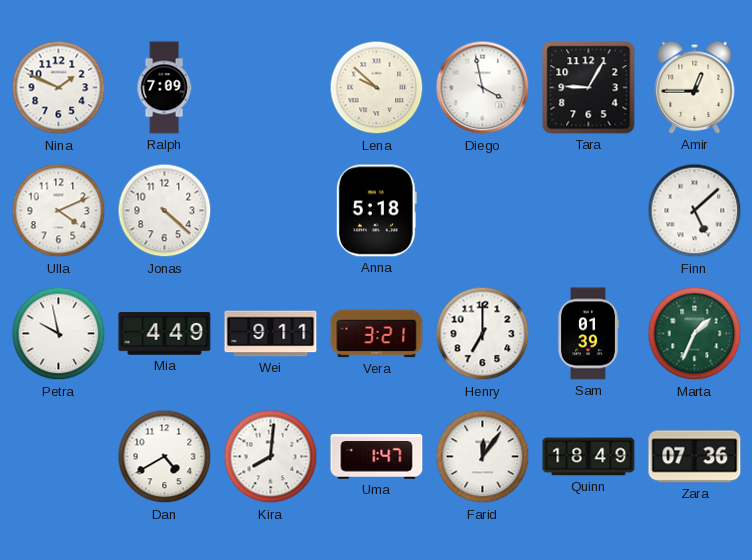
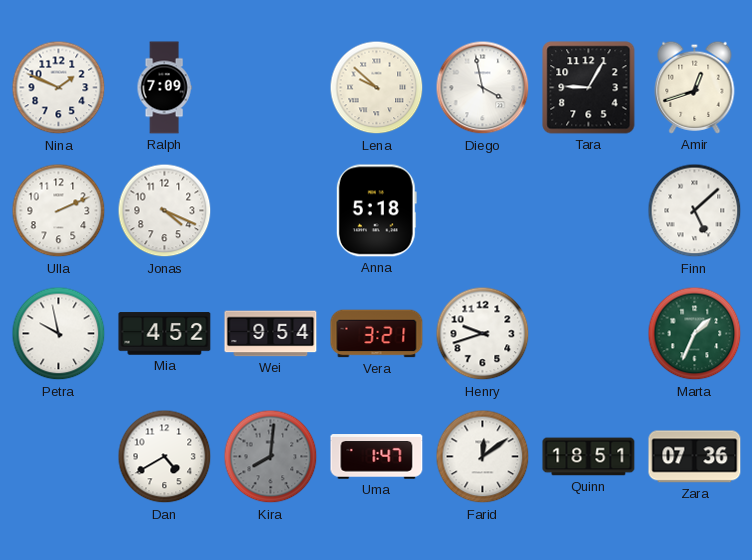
Amir: 12:45 -> 12:42 (695, 87)
Ulla: 4:11 -> 2:11 (59, 211)
Jonas: 4:22 -> 4:19 (165, 211)
Mia: 4:49 -> 4:52 (165, 334)
Wei: 9:11 -> 9:54 (271, 334)
Henry: 7:00 -> 9:42 (483, 334)
Sam: 01:39 -> none (588, 334)
Kira dial: white -> grey (271, 457)
Farid: 12:06 -> 12:09 (483, 457)
Quinn: 18:49 -> 18:51 (589, 457)
